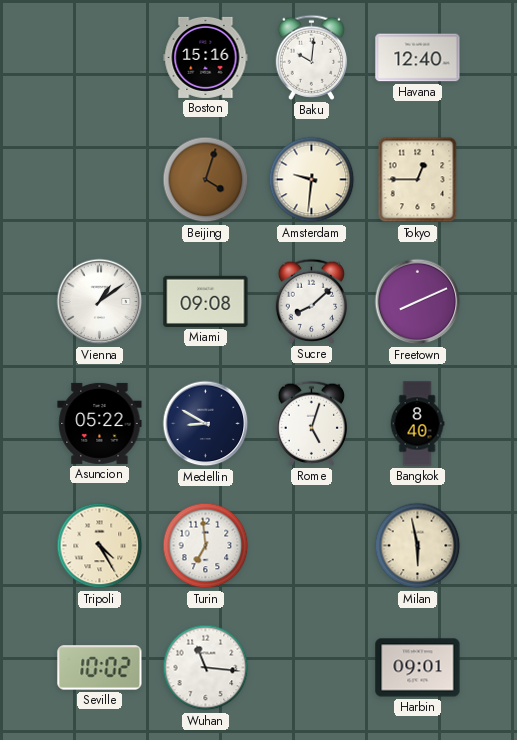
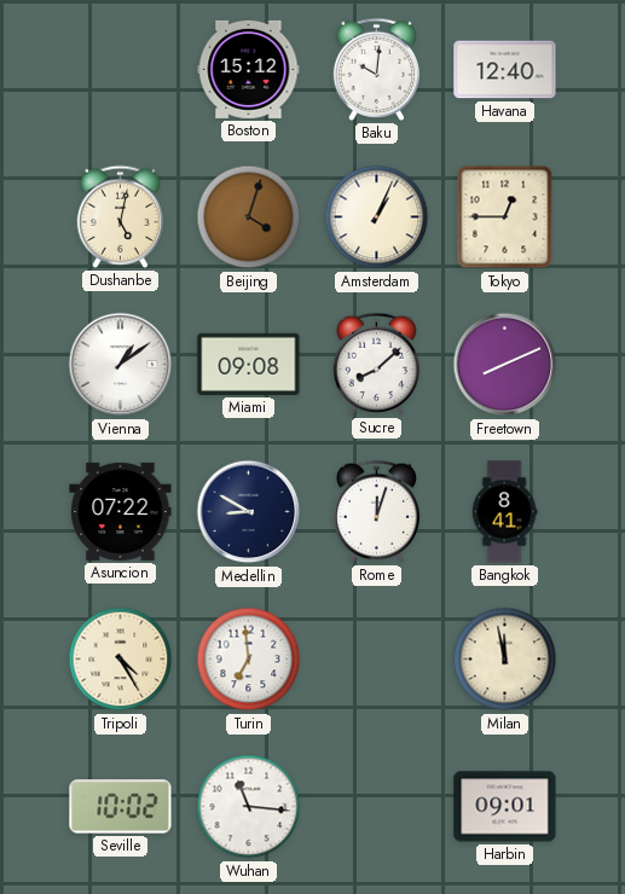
Boston: 15:16 -> 15:12 (249, 69)
Dushanbe: none -> 5:02 (121, 216)
Amsterdam: 9:31 -> 1:04 (377, 217)
Asuncion: 05:22 -> 07:22 (121, 511)
Rome: 5:03 -> 12:03 (377, 511)
Bangkok: 8:40 -> 8:41 (504, 512)
Milan: 5:58 -> 11:58 (505, 660)
